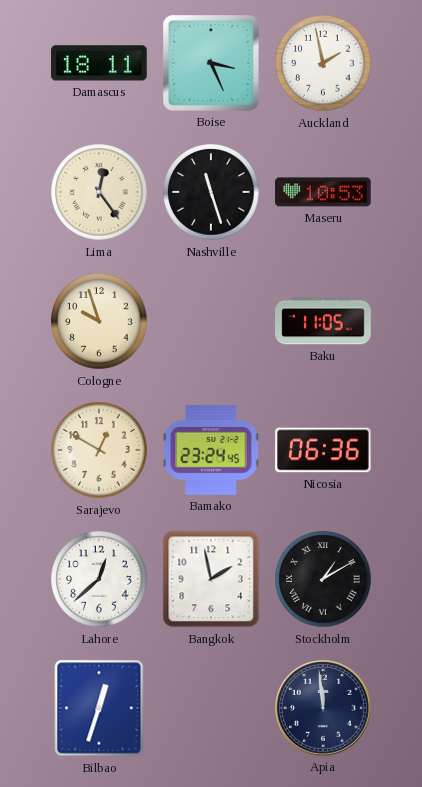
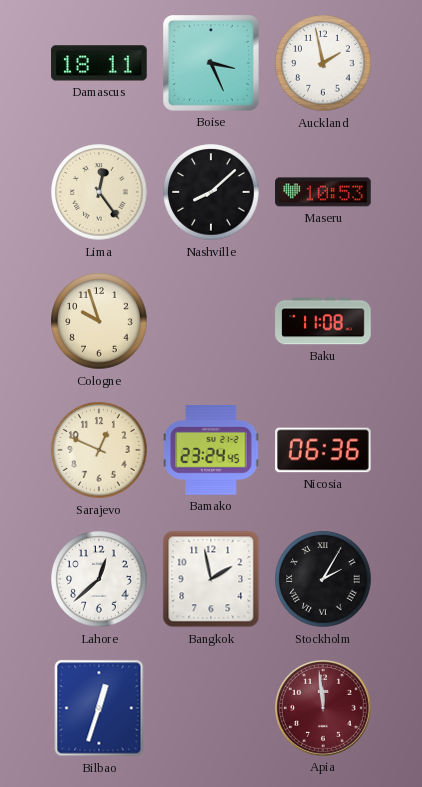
Nashville: 11:27 -> 8:08 (211, 192)
Baku: 11:05 -> 11:08 (323, 321)
Sarajevo: 12:50 -> 12:49 (99, 450)
Stockholm: 1:10 -> 2:05 (323, 579)
Apia dial: navy -> burgundy (324, 709)
